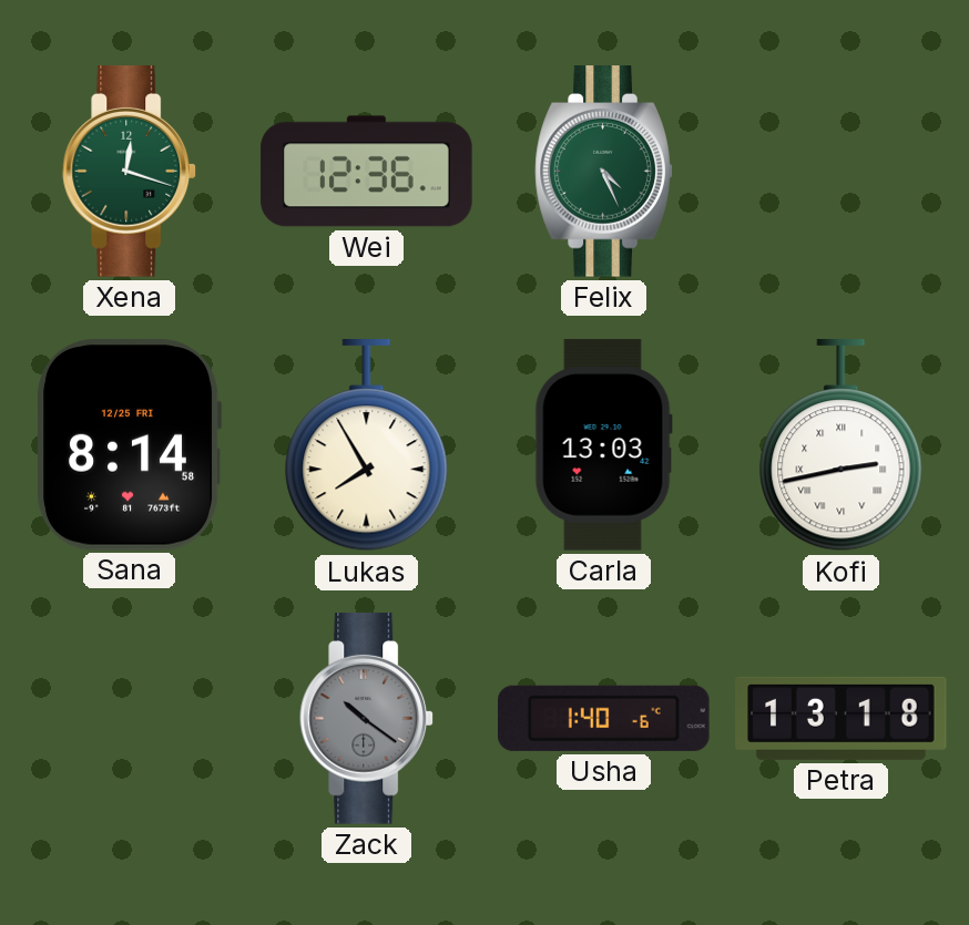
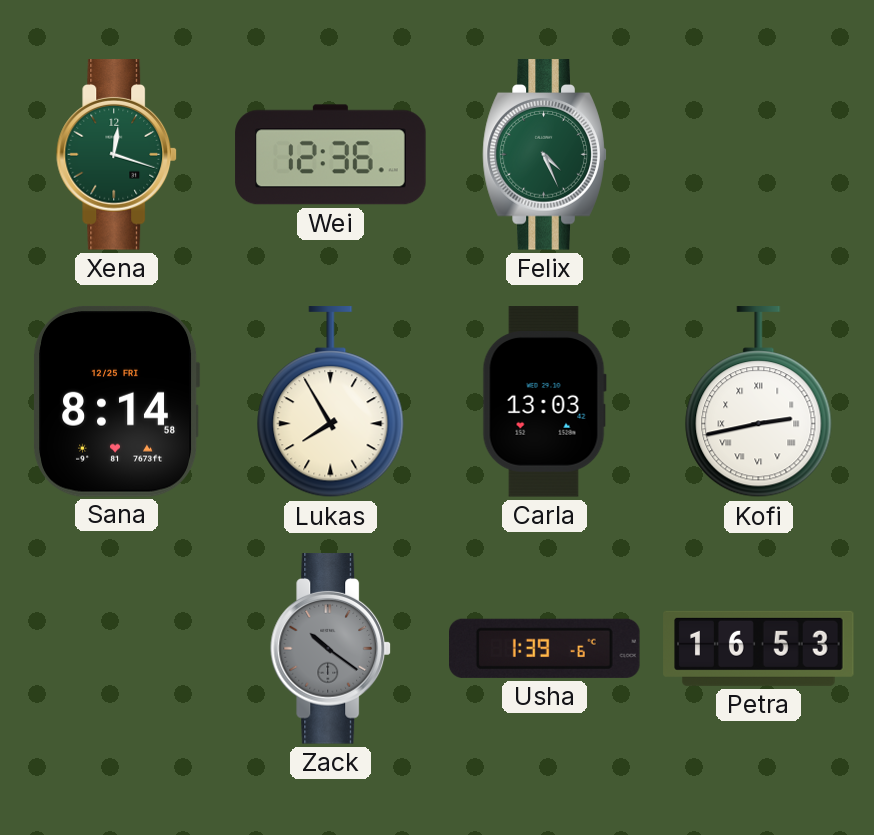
Usha: 1:40 -> 1:39 (545, 648)
Petra: 13:18 -> 16:53 (759, 648)
